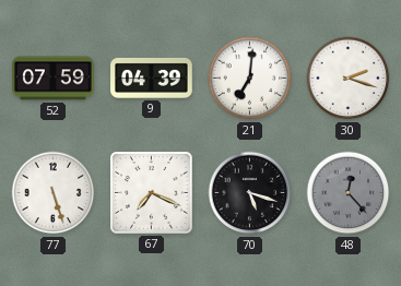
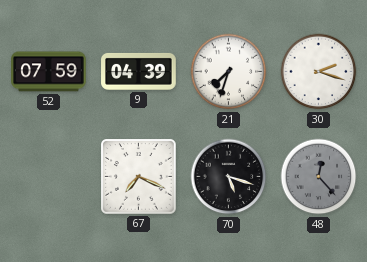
21: 7:01 -> 7:33 (229, 72)
77: 5:27 -> none (54, 193)
